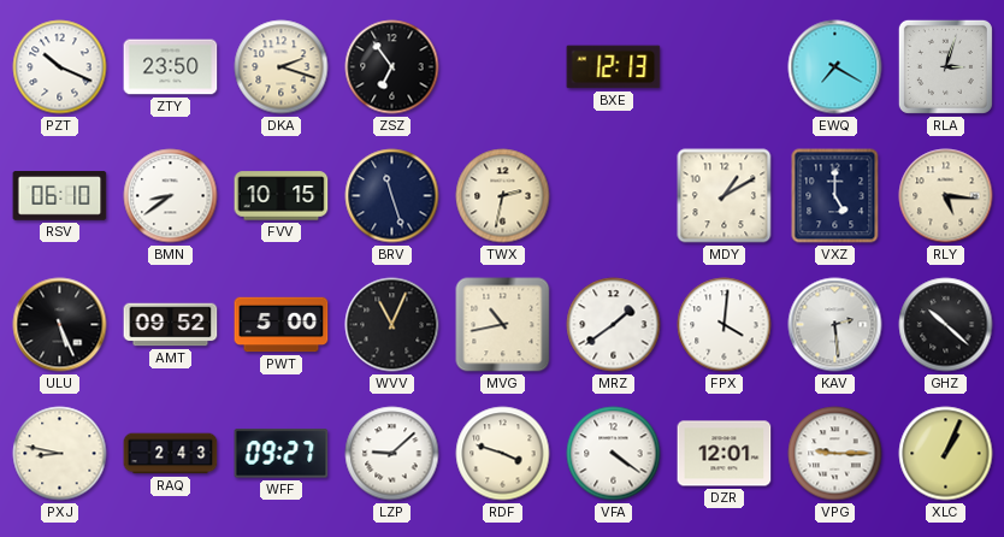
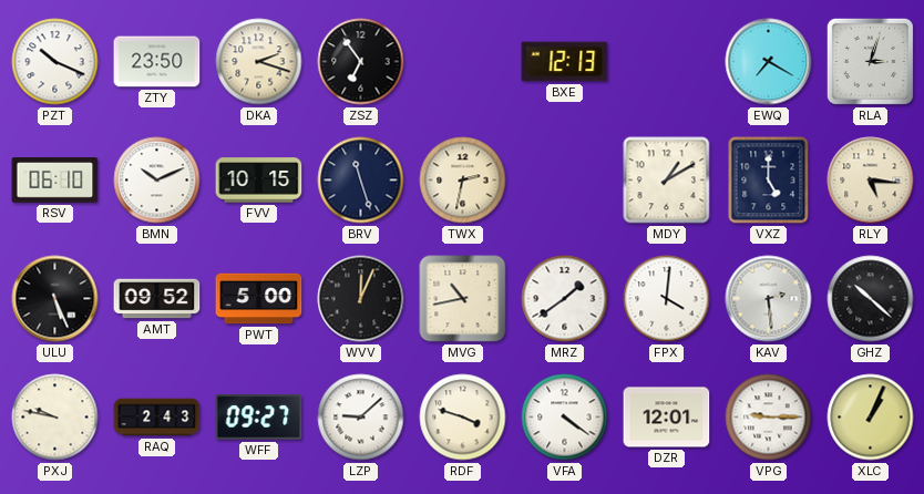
BMN: 8:39 -> 10:11 (157, 181)
WVV: 11:04 -> 12:04 (361, 299)
PXJ: 8:47 -> 9:47 (55, 418)
